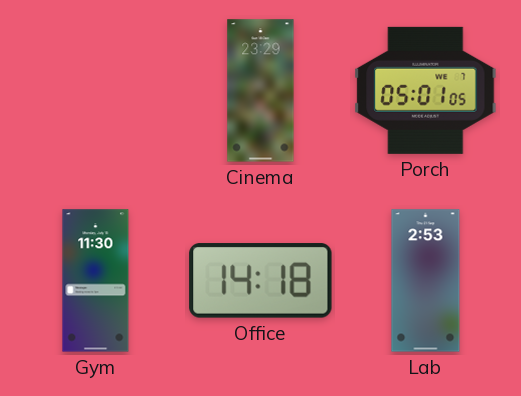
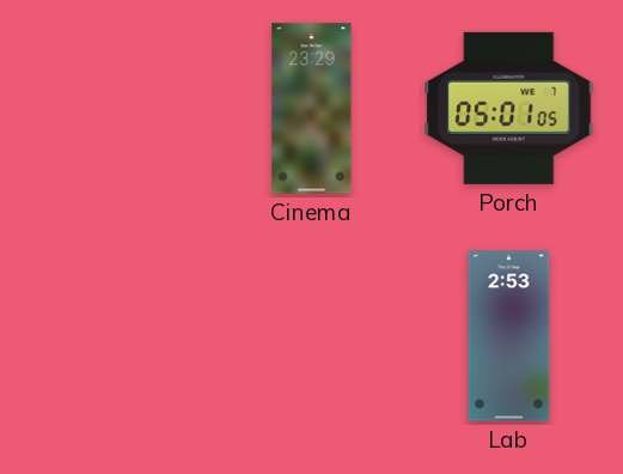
Gym: 11:30 -> none (96, 281)
Office: 14:18 -> none (261, 281)
